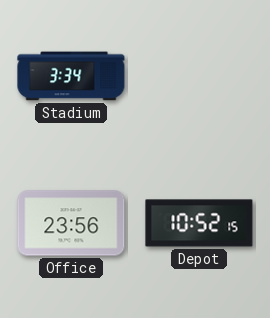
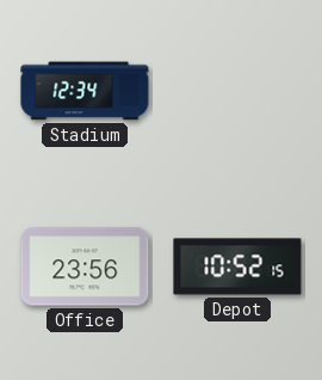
Stadium: 3:34 -> 12:34 (85, 91)
